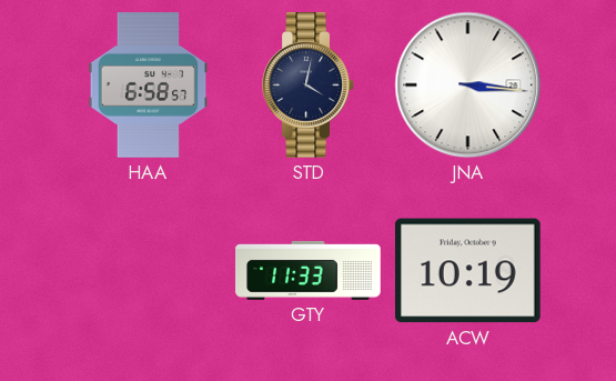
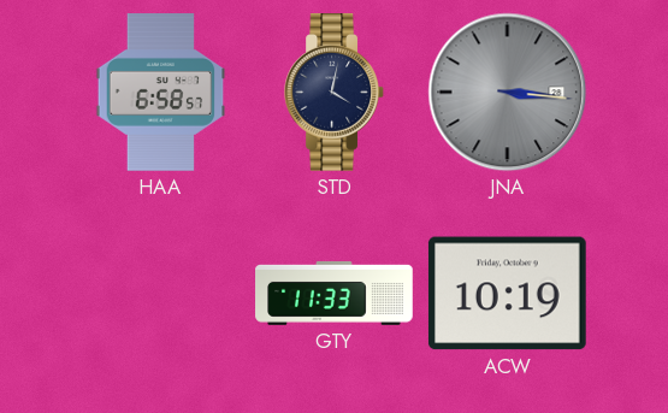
JNA dial: white -> grey (508, 93)
